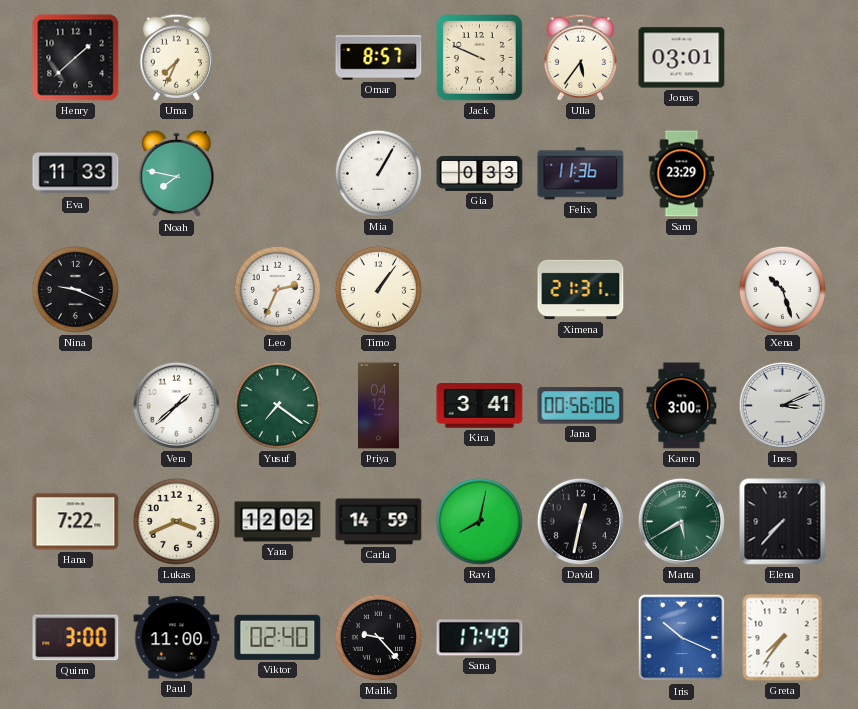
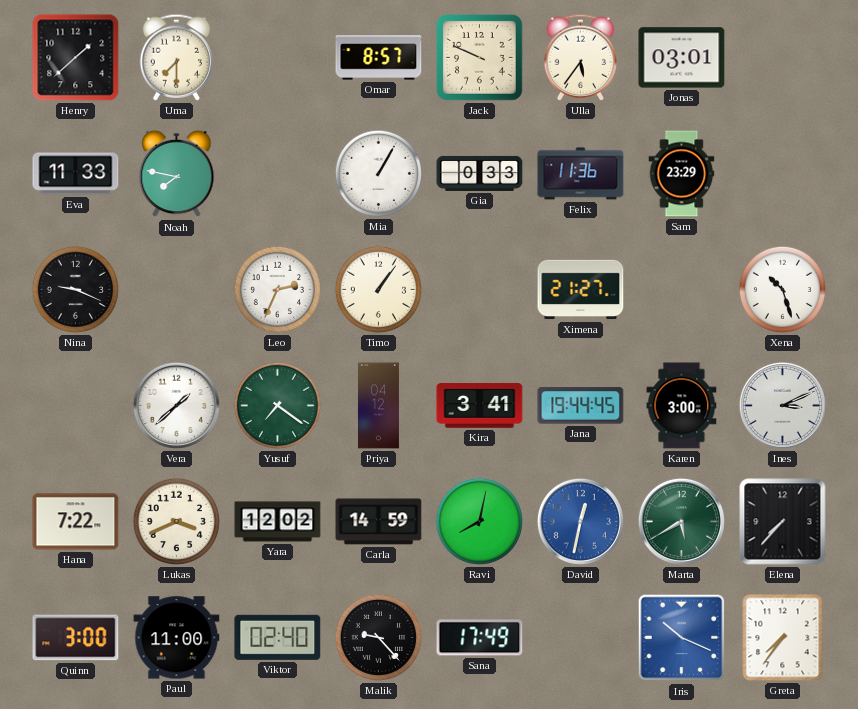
Uma: 7:34 -> 7:30 (176, 57)
Ximena: 21:31 -> 21:27 (581, 290)
Jana: 00:56 -> 19:44 (581, 406)
David dial: black -> blue (580, 521)
